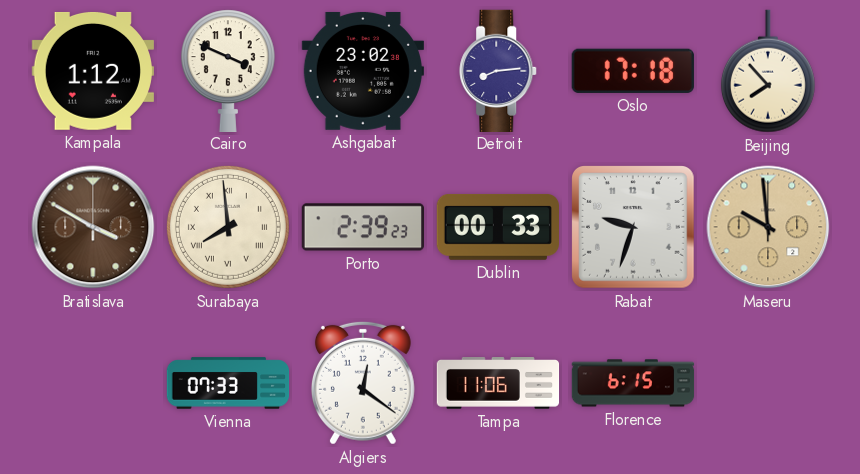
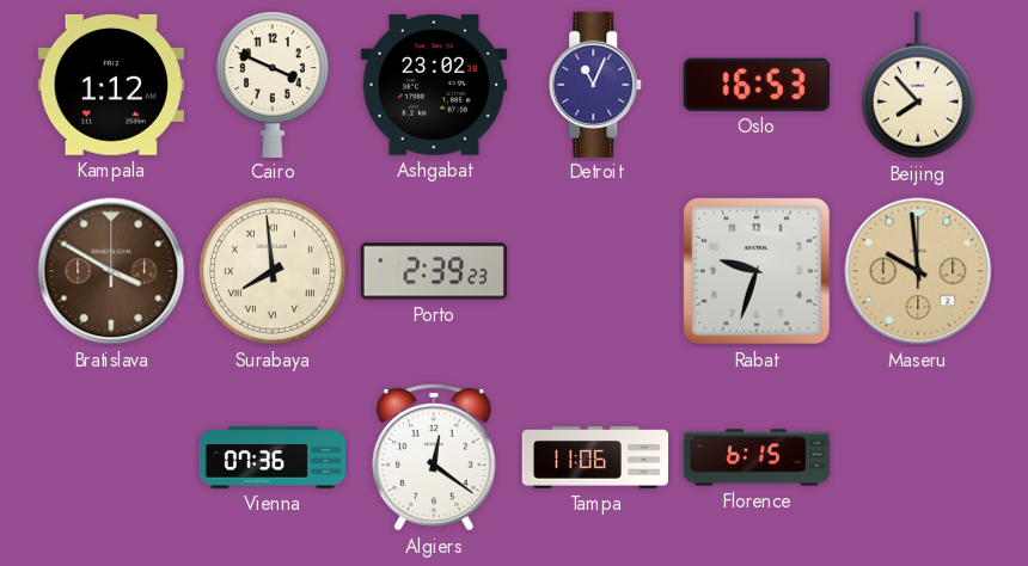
Detroit: 8:14 -> 11:04 (596, 84)
Oslo: 17:18 -> 16:53 (757, 85)
Dublin: 00:33 -> none (497, 227)
Vienna: 07:33 -> 07:36 (273, 457)
